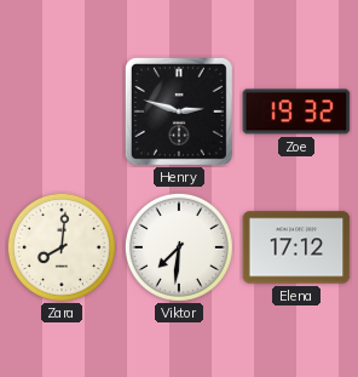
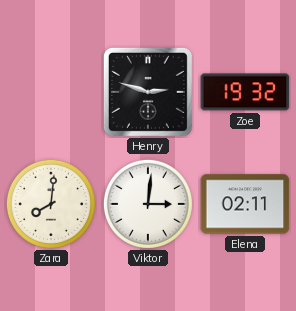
Viktor: 7:31 -> 3:01 (148, 204)
Elena: 17:12 -> 02:11 (245, 204)
